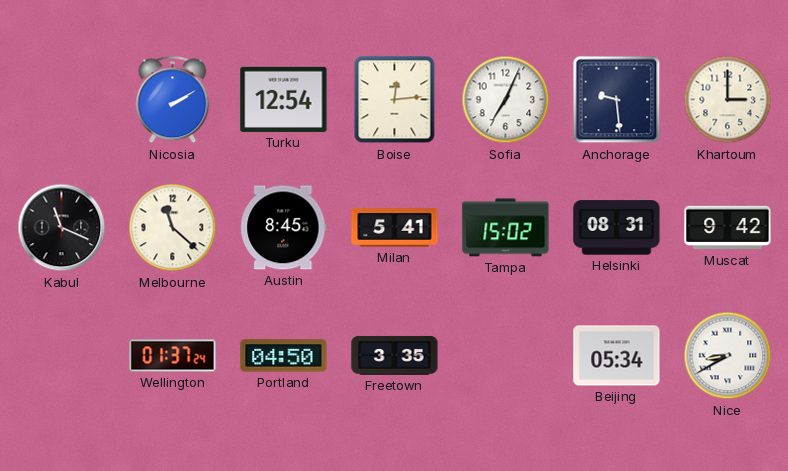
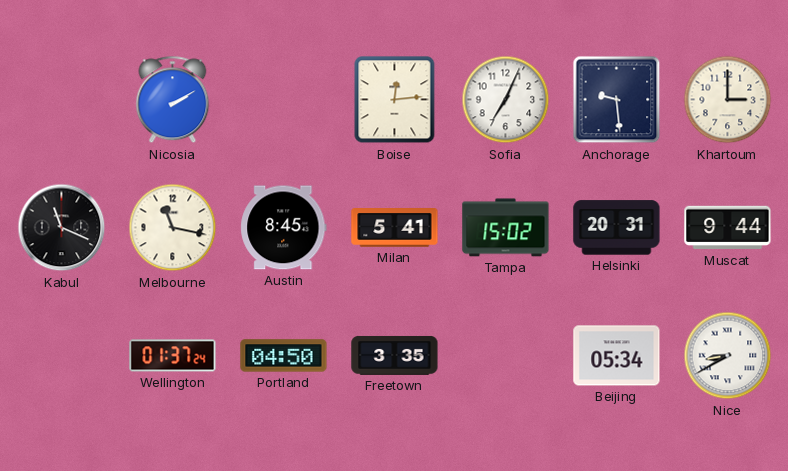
Turku: 12:54 -> none (284, 99)
Melbourne: 11:22 -> 11:17 (173, 228)
Helsinki: 08:31 -> 20:31 (617, 228)
Muscat: 9:42 -> 9:44 (728, 228)
